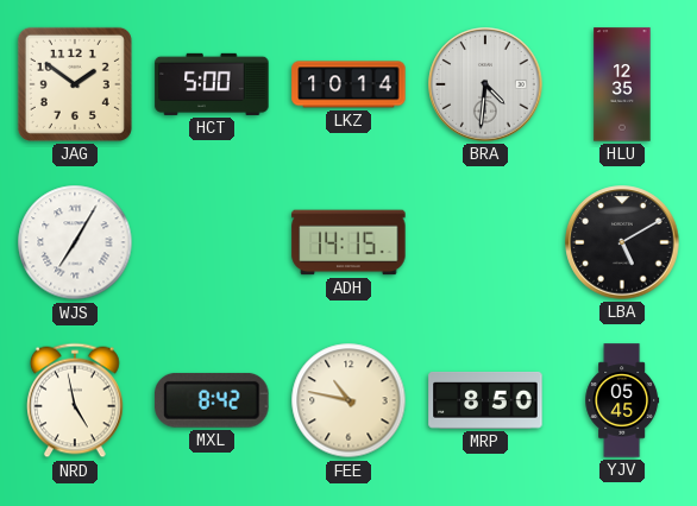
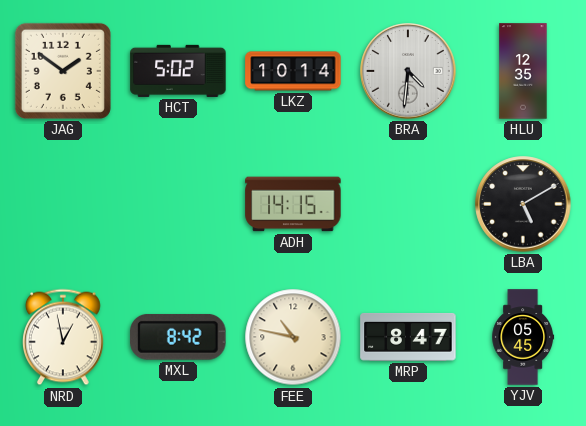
HCT: 5:00 -> 5:02 (178, 71)
WJS: 7:05 -> none (75, 242)
NRD: 4:58 -> 12:58 (64, 337)
MRP: 8:50 -> 8:47 (408, 337)
